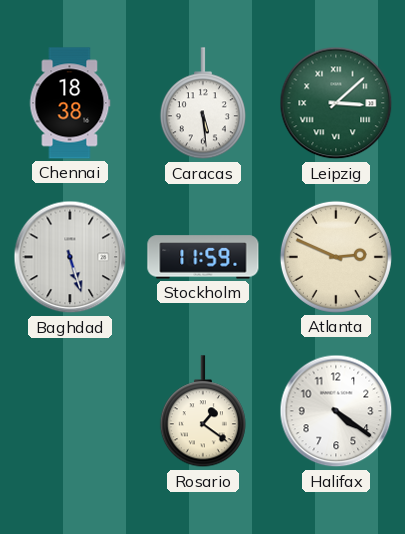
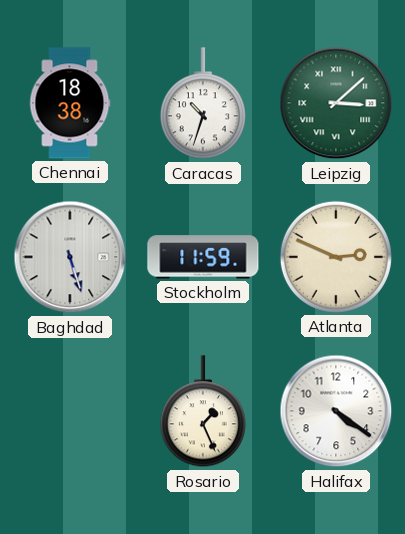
Caracas: 5:29 -> 10:33 (203, 104)
Rosario: 1:21 -> 1:26 (203, 412)
